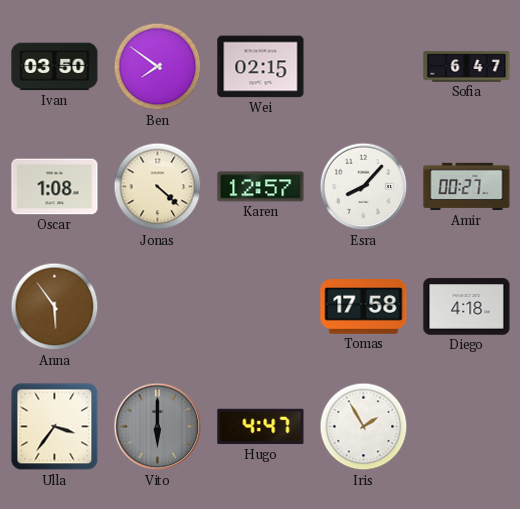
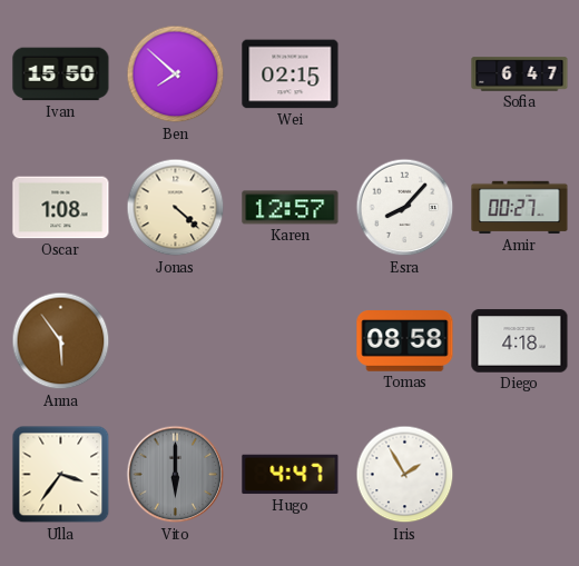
Ivan: 03:50 -> 15:50 (61, 75)
Ben: 7:51 -> 7:52 (176, 75)
Tomas: 17:58 -> 08:58 (405, 341)
